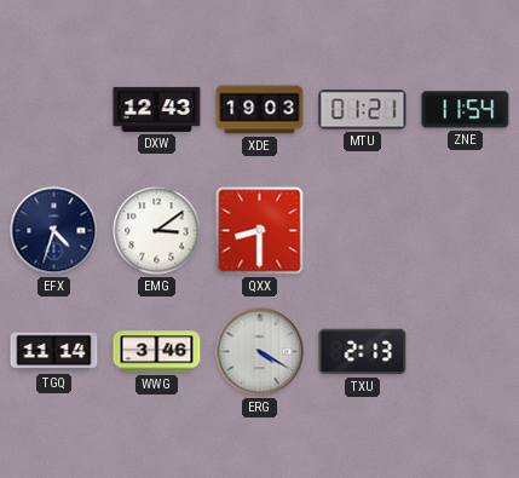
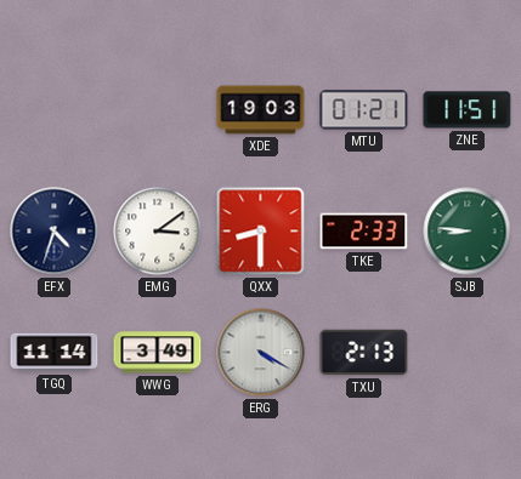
DXW: 12:43 -> none (157, 109)
ZNE: 11:54 -> 11:51 (468, 110)
TKE: none -> 2:33 (364, 232)
SJB: none -> 8:46 (468, 232)
WWG: 3:46 -> 3:49 (158, 353)
